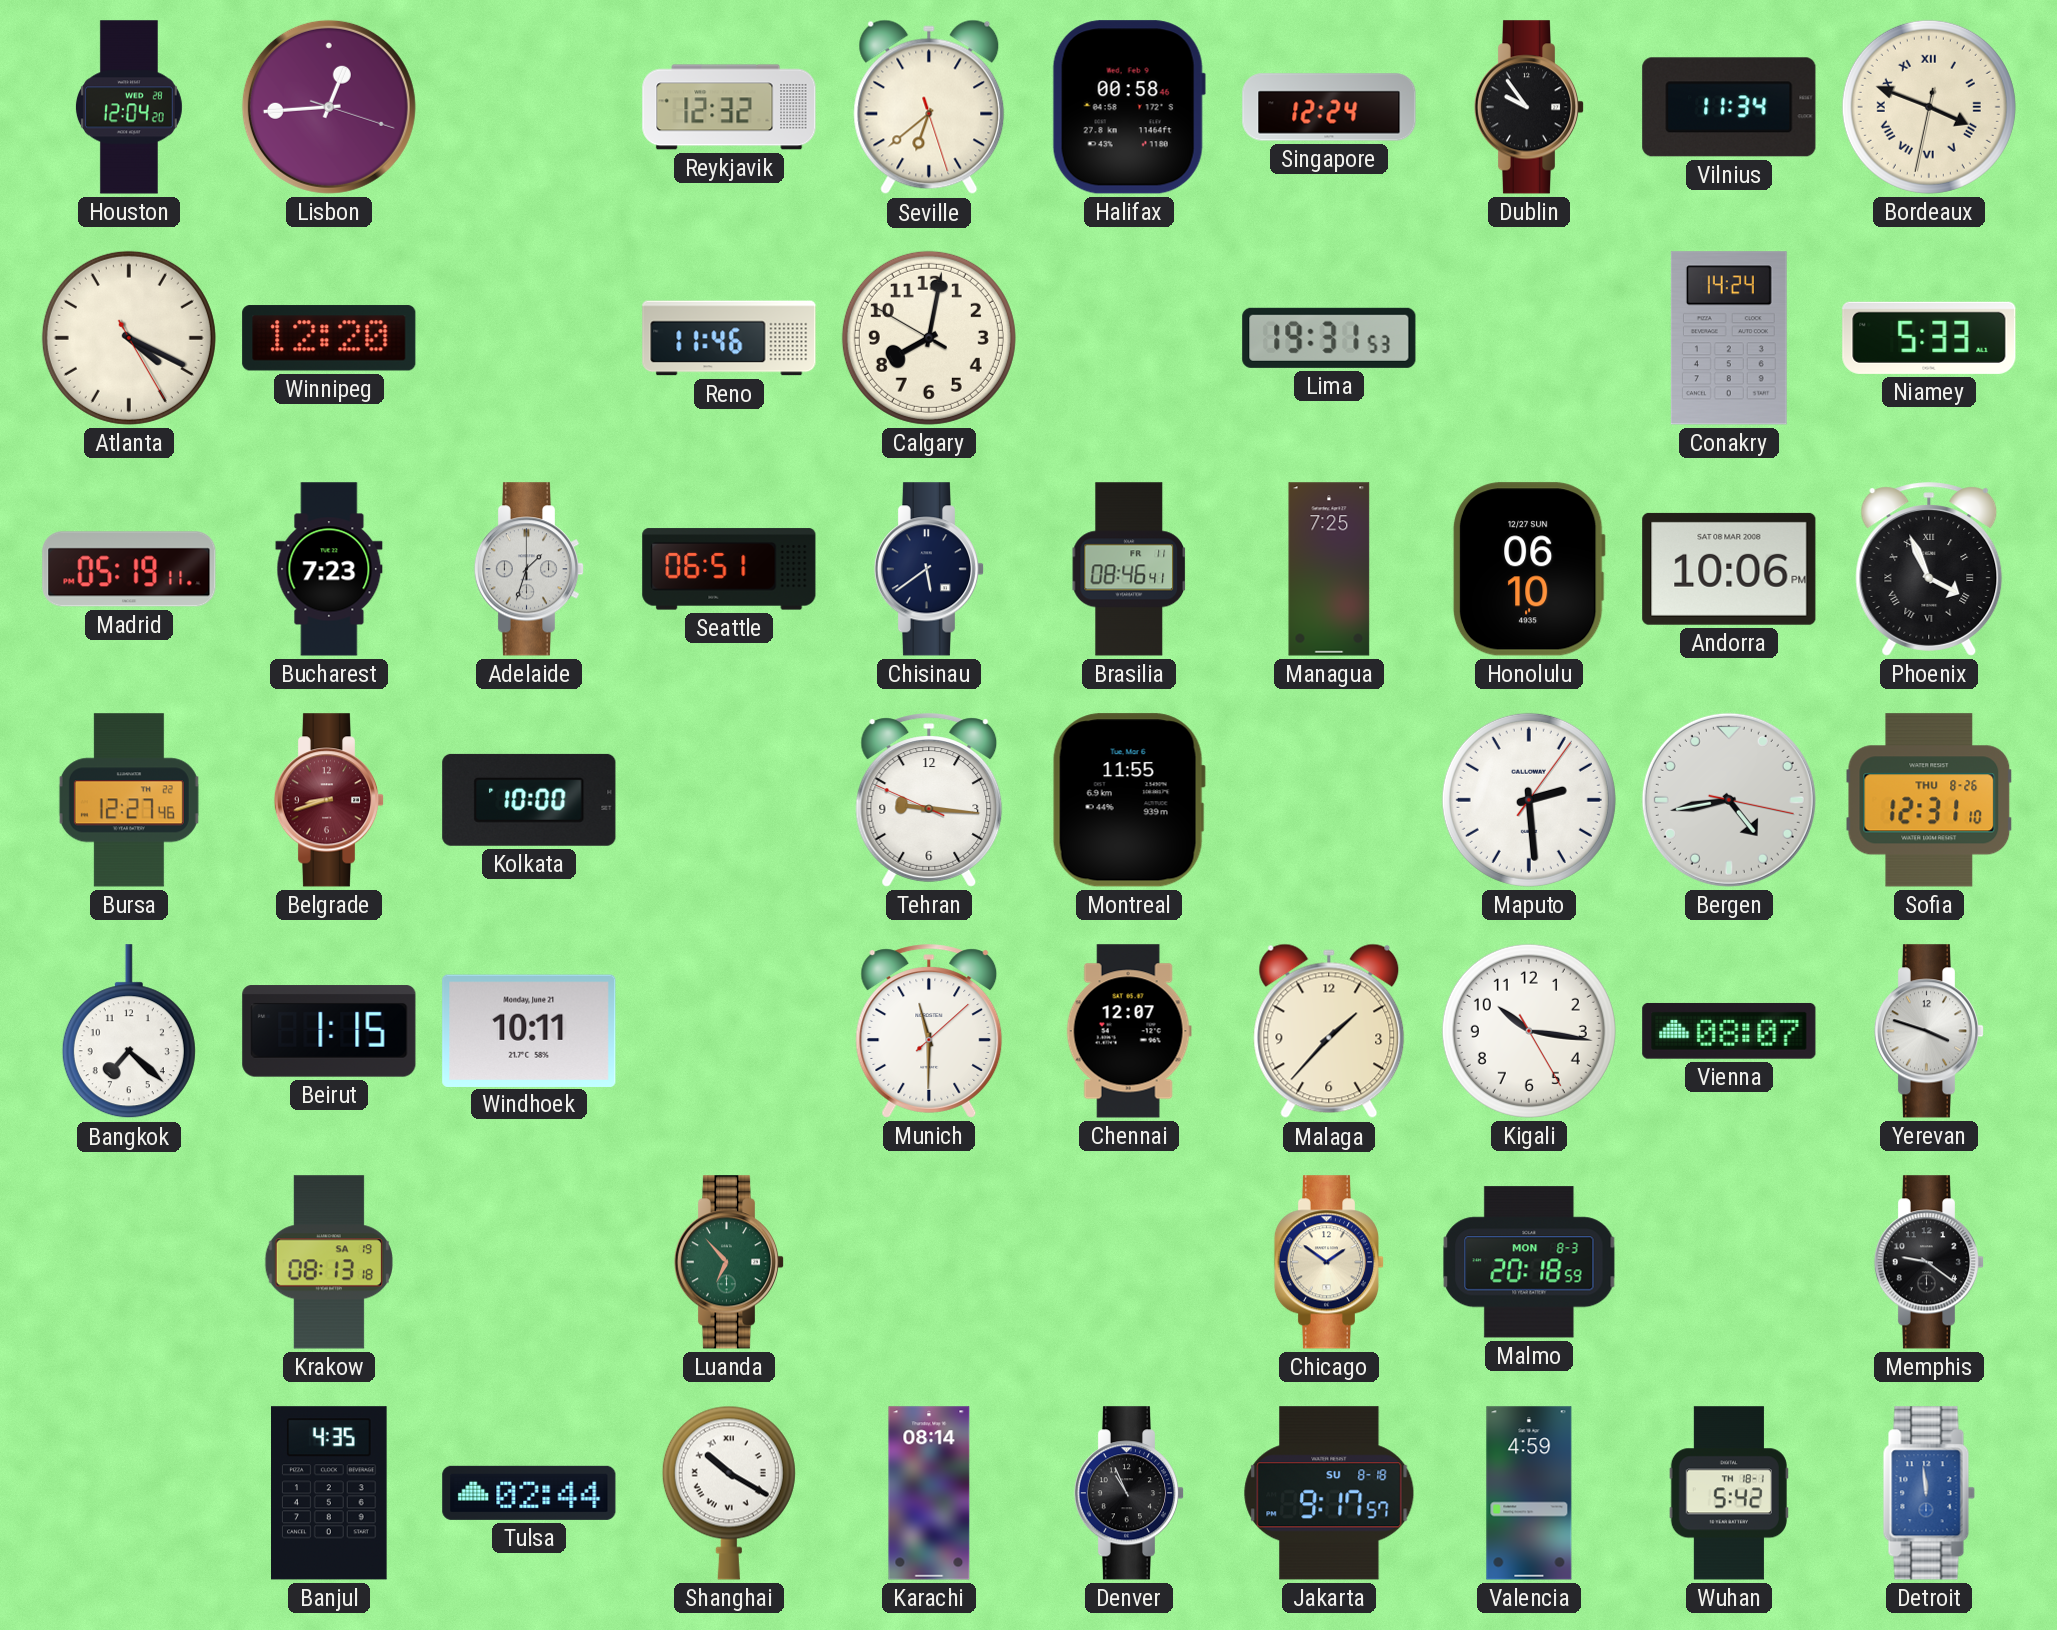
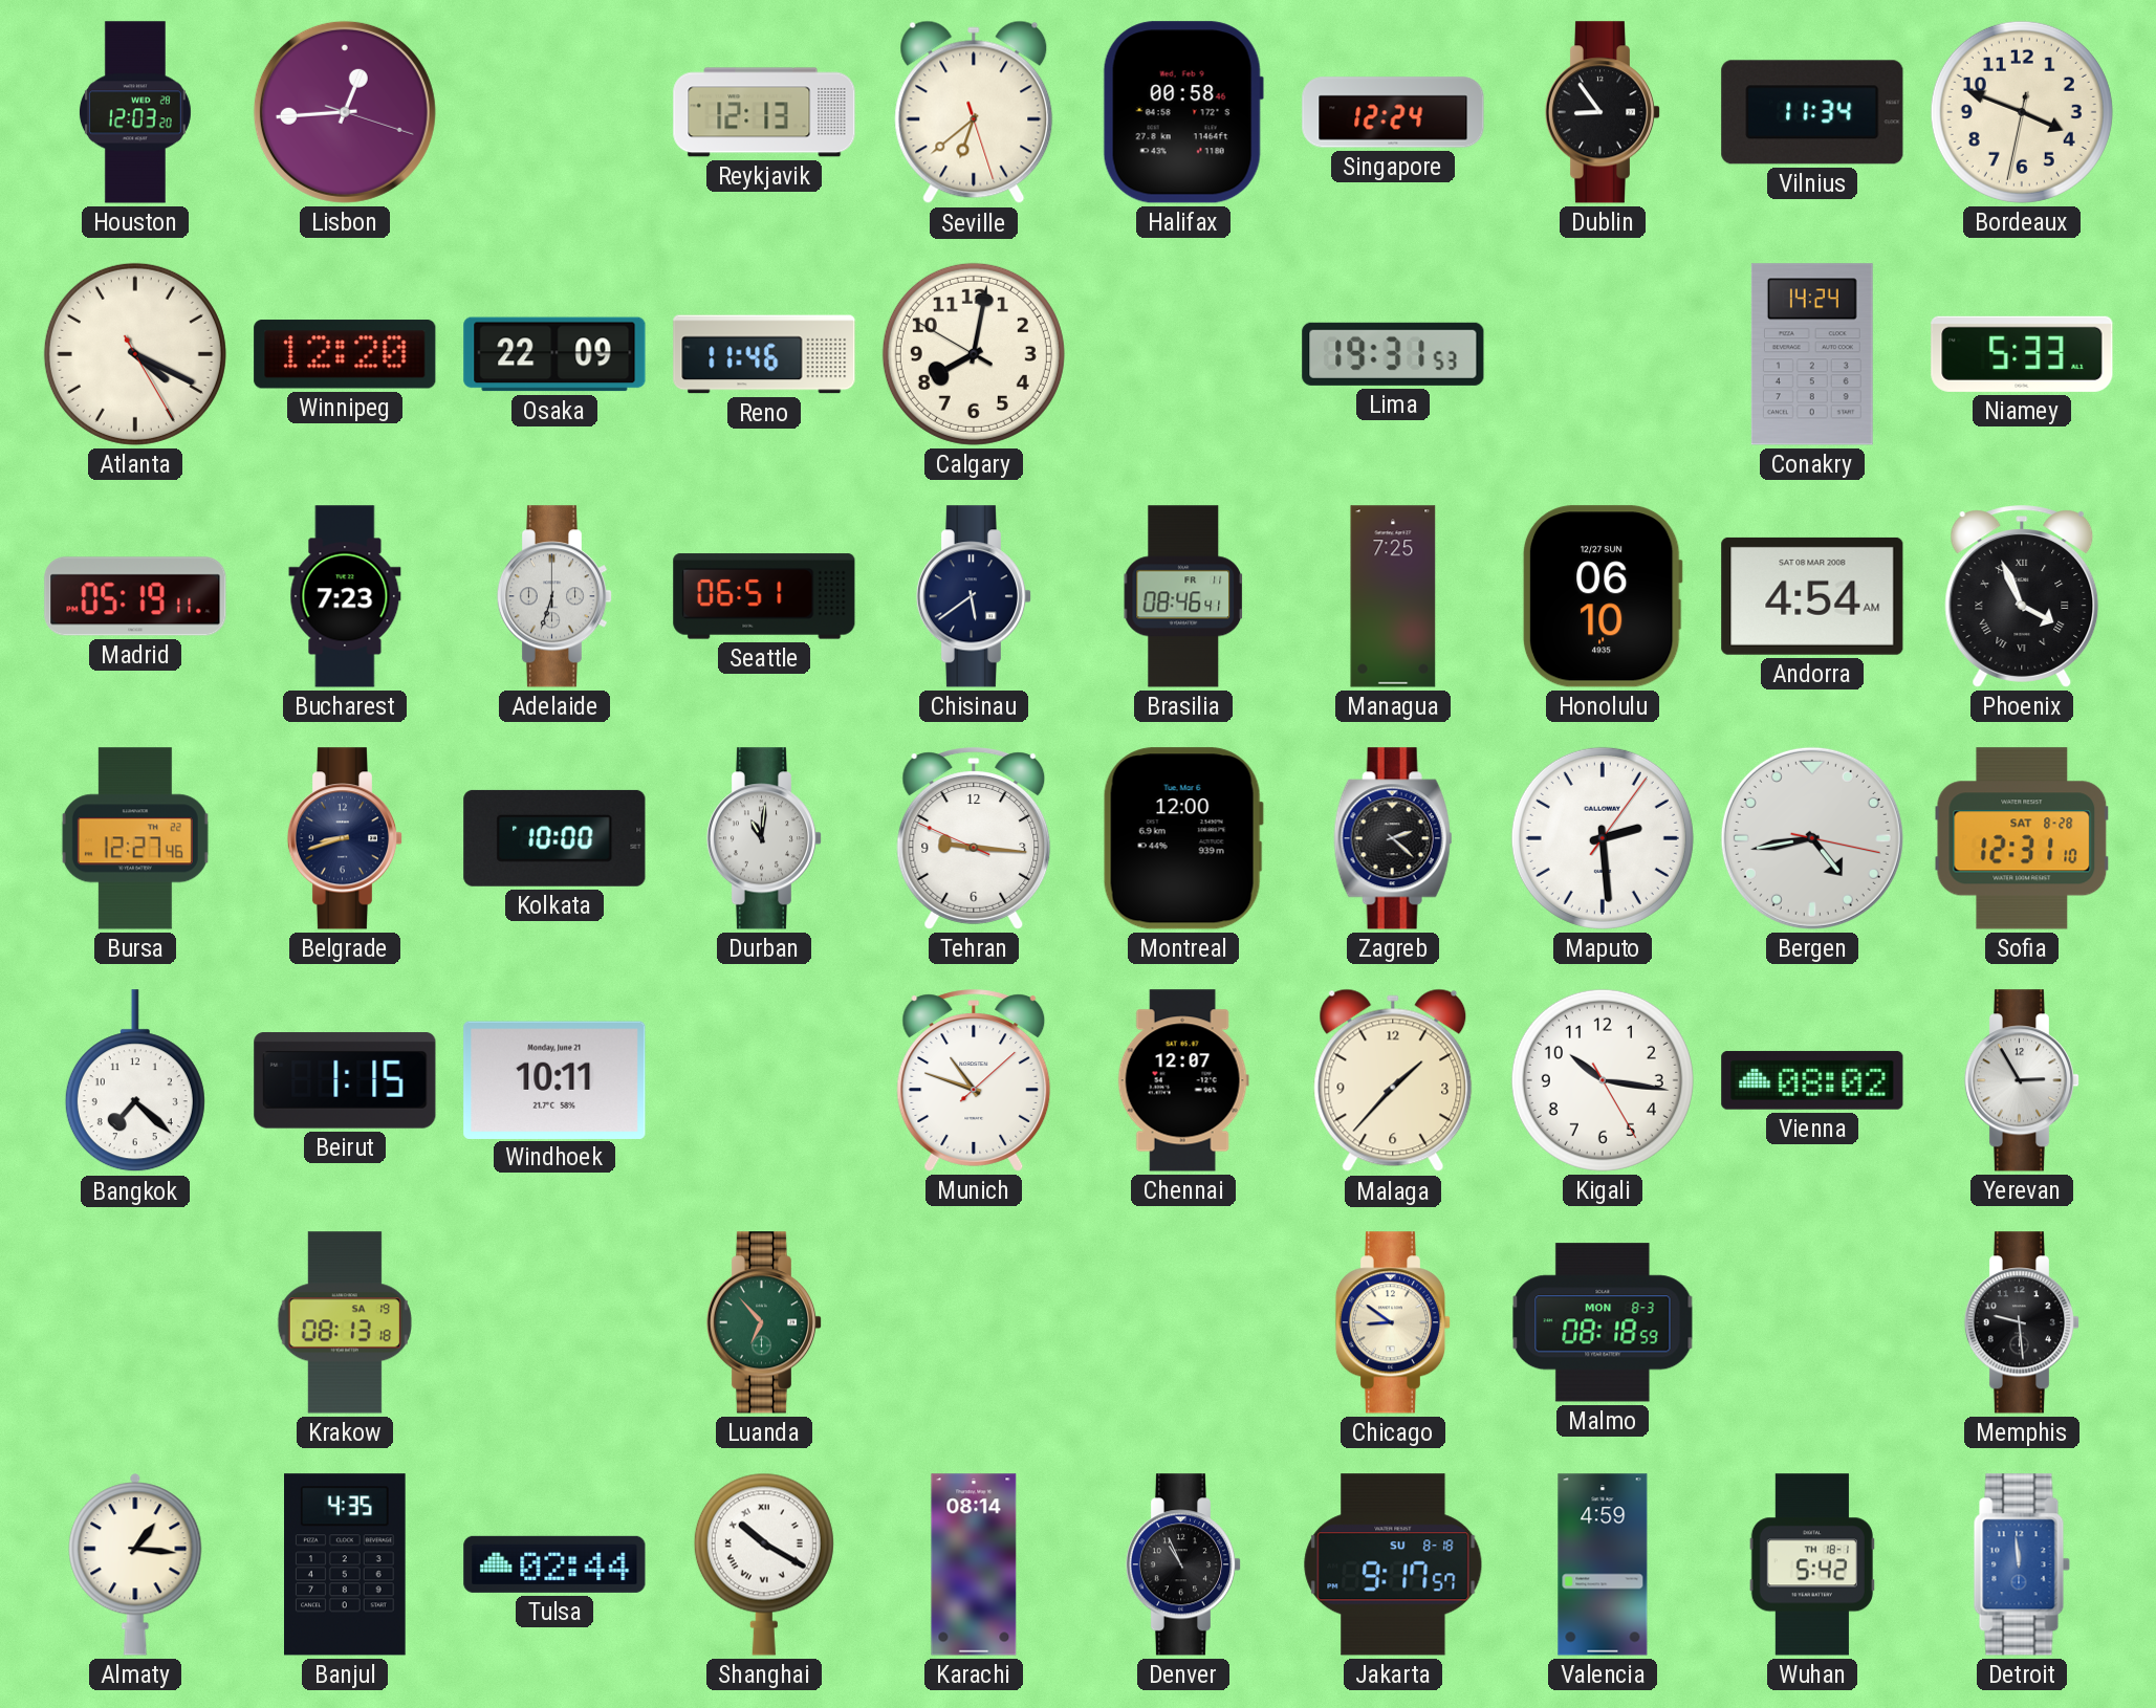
Houston: 12:04 -> 12:03 (135, 112)
Reykjavik: 12:32 -> 12:13 (764, 112)
Dublin: 9:54 -> 8:54 (1603, 112)
Bordeaux numerals: Roman -> Arabic (2022, 112)
Osaka: none -> 22:09 (554, 354)
Adelaide: 1:33 -> 6:33 (554, 596)
Andorra: 10:06 -> 4:54 (1812, 596)
Belgrade dial: burgundy -> navy (345, 838)
Durban: none -> 11:01 (764, 838)
Montreal: 11:55 -> 12:00 (1183, 838)
Zagreb: none -> 2:22 (1393, 838)
Sofia date: THU 8-26 -> SAT 8-28 (2022, 838)
Munich: 11:30 -> 10:48 (974, 1080)
Vienna: 08:07 -> 08:02 (1812, 1080)
Yerevan: 3:48 -> 2:55 (2022, 1080)
Chicago: 1:51 -> 8:51 (1393, 1322)
Malmo: 20:18 -> 08:18 (1603, 1322)
Memphis: 9:21 -> 9:29 (2022, 1322)
Almaty: none -> 1:16 (135, 1564)
